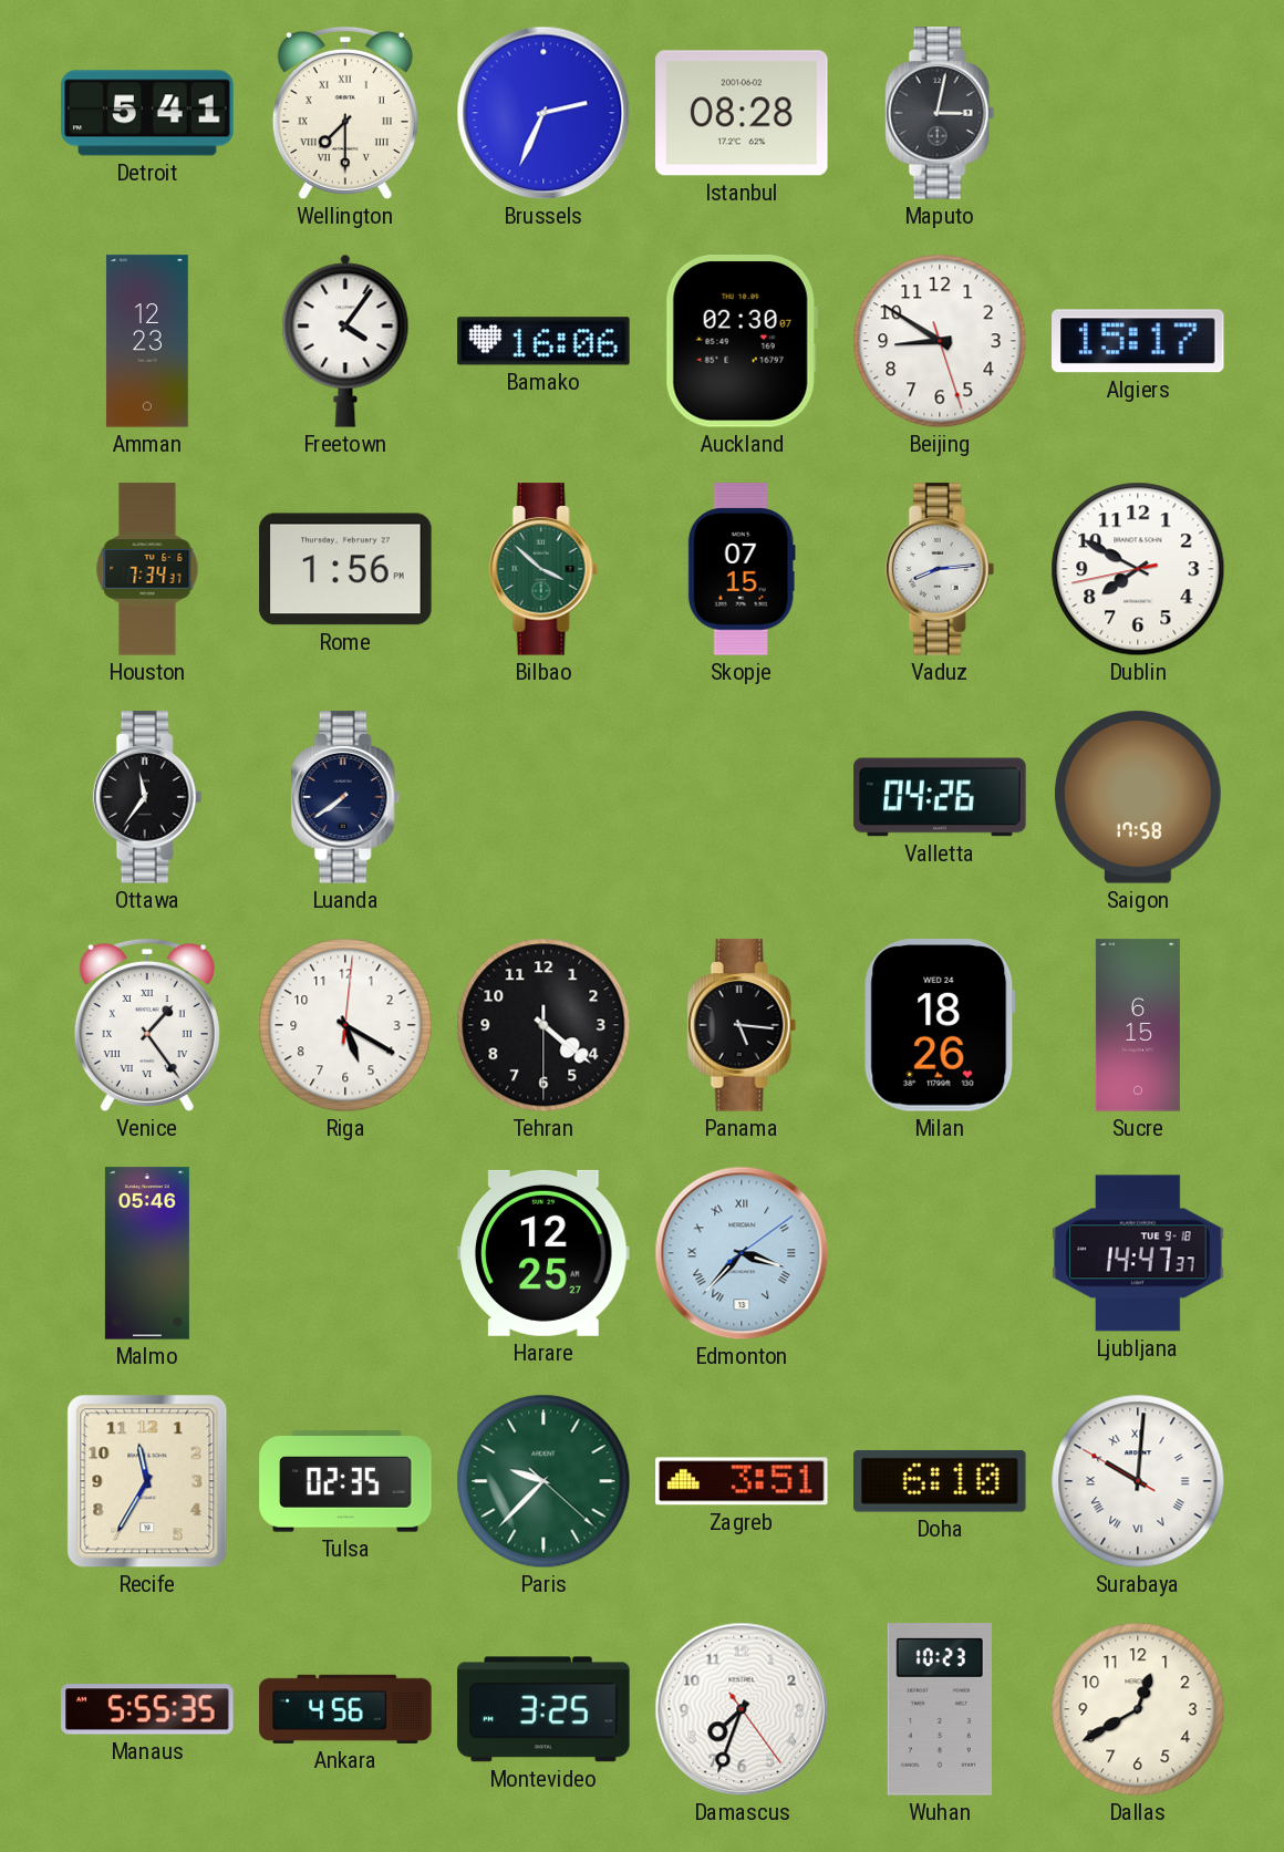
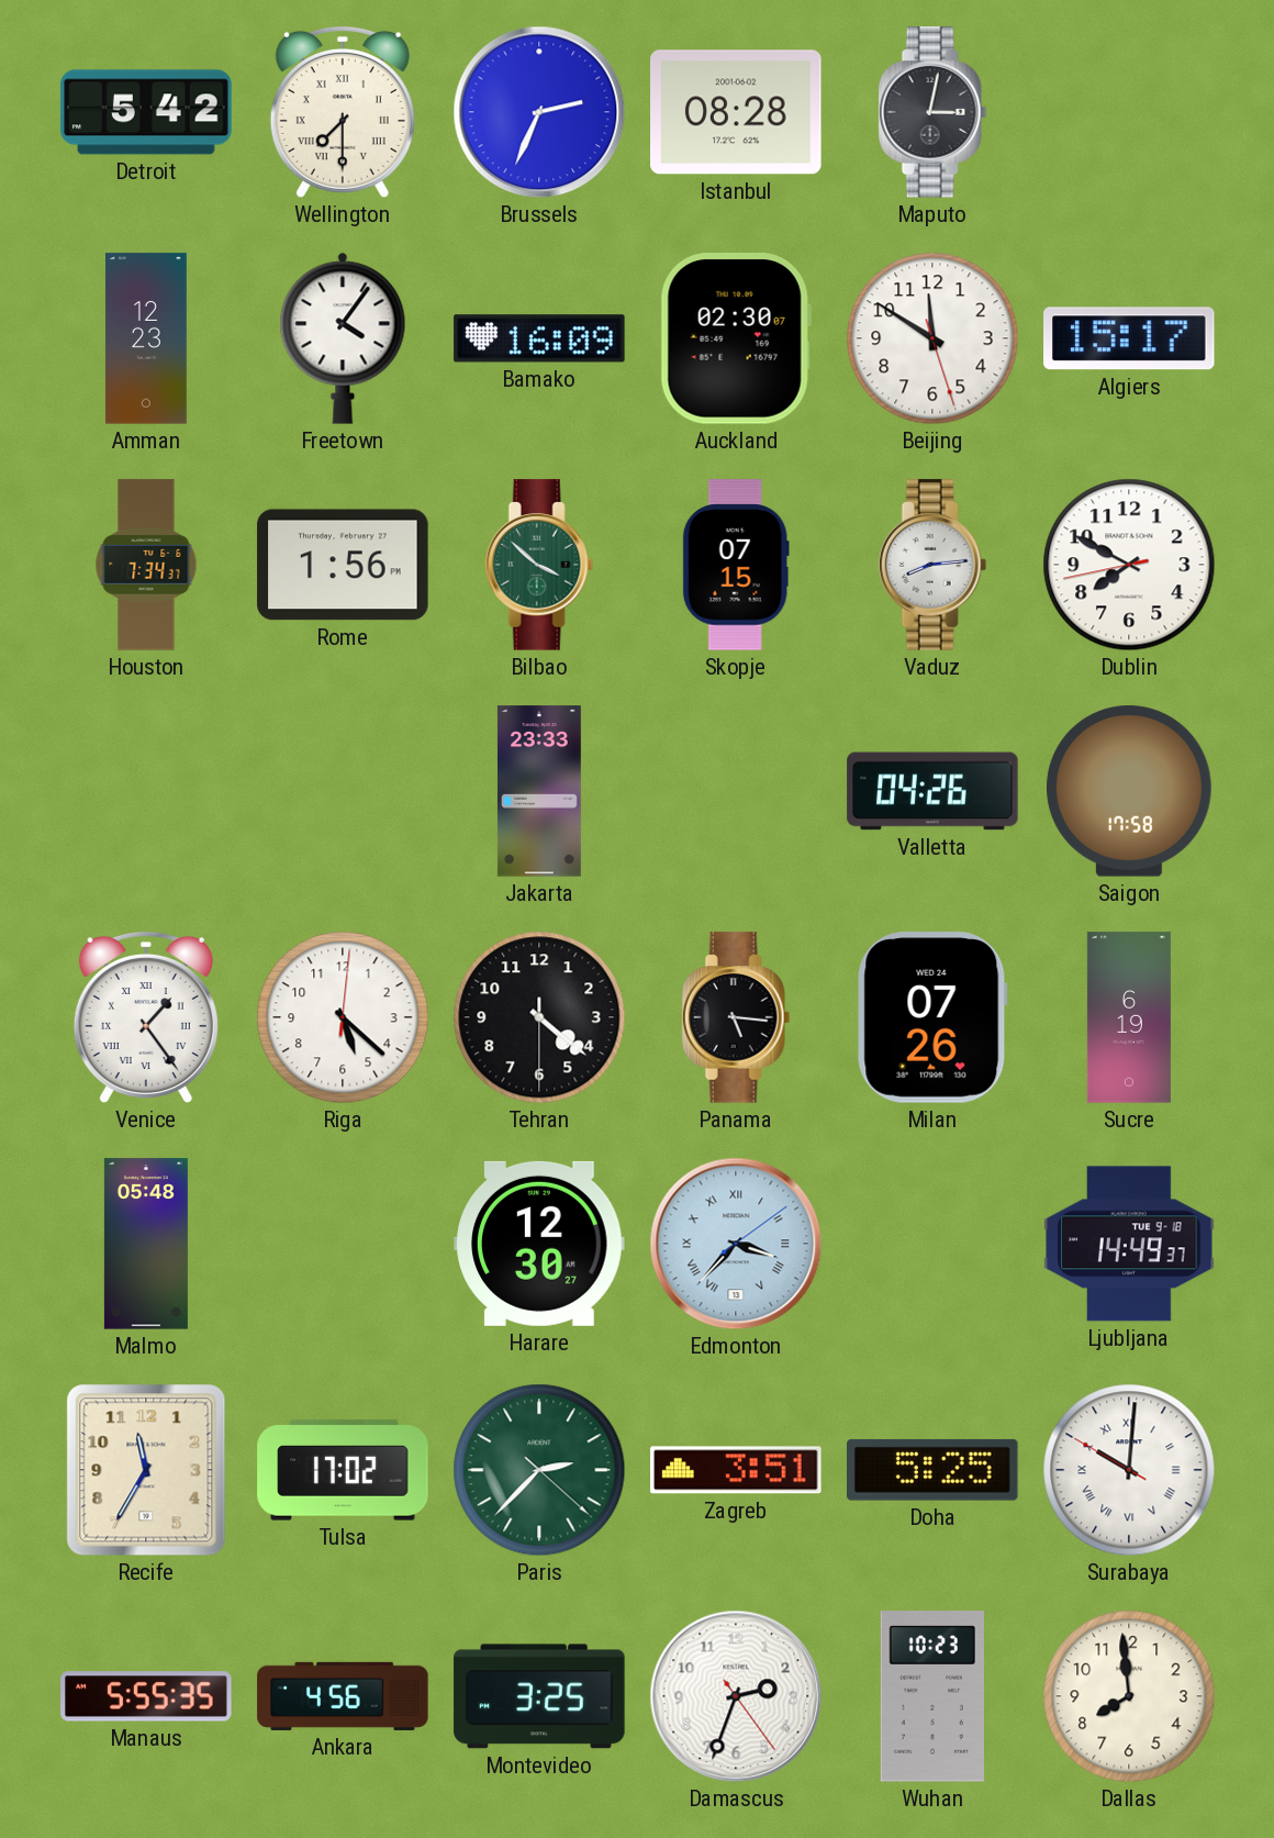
Detroit: 5:41 -> 5:42 (146, 112)
Bamako: 16:06 -> 16:09 (539, 338)
Beijing: 8:50 -> 11:50 (932, 338)
Ottawa: 11:36 -> none (147, 797)
Luanda: 7:39 -> none (345, 797)
Jakarta: none -> 23:33 (539, 791)
Riga: 5:20 -> 5:22 (343, 1017)
Milan: 18:26 -> 07:26 (932, 1017)
Sucre: 6:15 -> 6:19 (1129, 1017)
Malmo: 05:46 -> 05:48 (146, 1244)
Harare: 12:25 -> 12:30 (539, 1244)
Ljubljana: 14:47 -> 14:49 (1129, 1244)
Tulsa: 02:35 -> 17:02 (343, 1470)
Paris: 9:37 -> 2:37 (539, 1470)
Doha: 6:10 -> 5:25 (934, 1470)
Damascus: 7:33 -> 2:33 (736, 1696)
Dallas: 12:40 -> 7:59 (1129, 1696)
